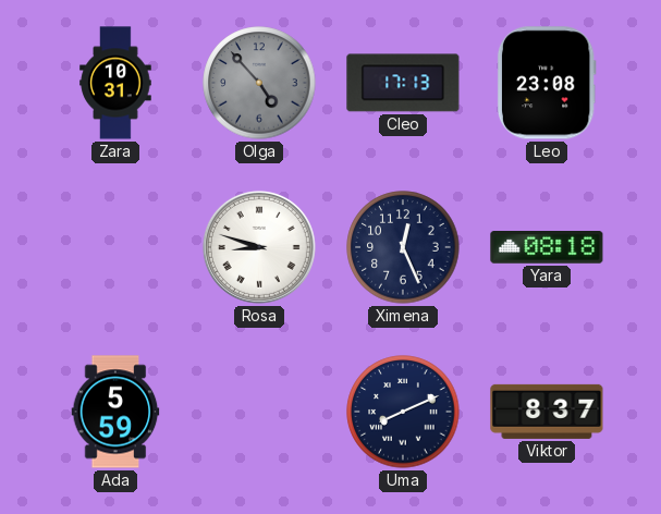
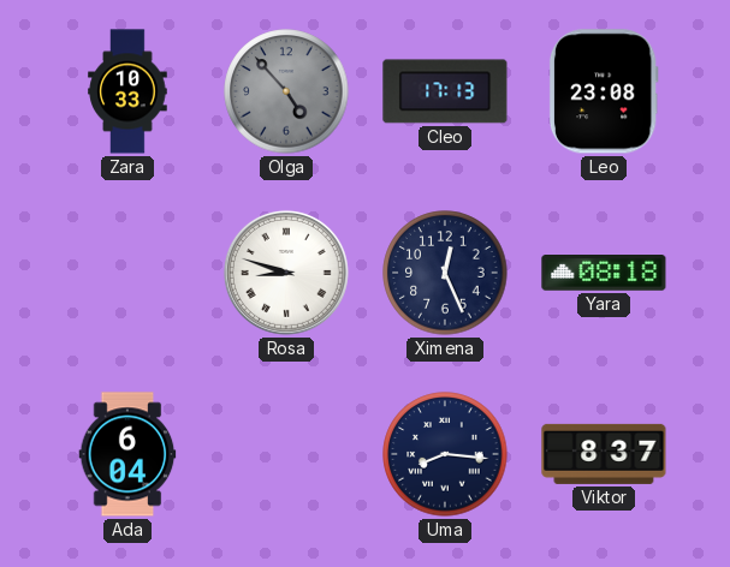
Zara: 10:31 -> 10:33 (127, 91)
Ada: 5:59 -> 6:04 (127, 454)
Uma: 8:11 -> 8:16 (445, 454)
